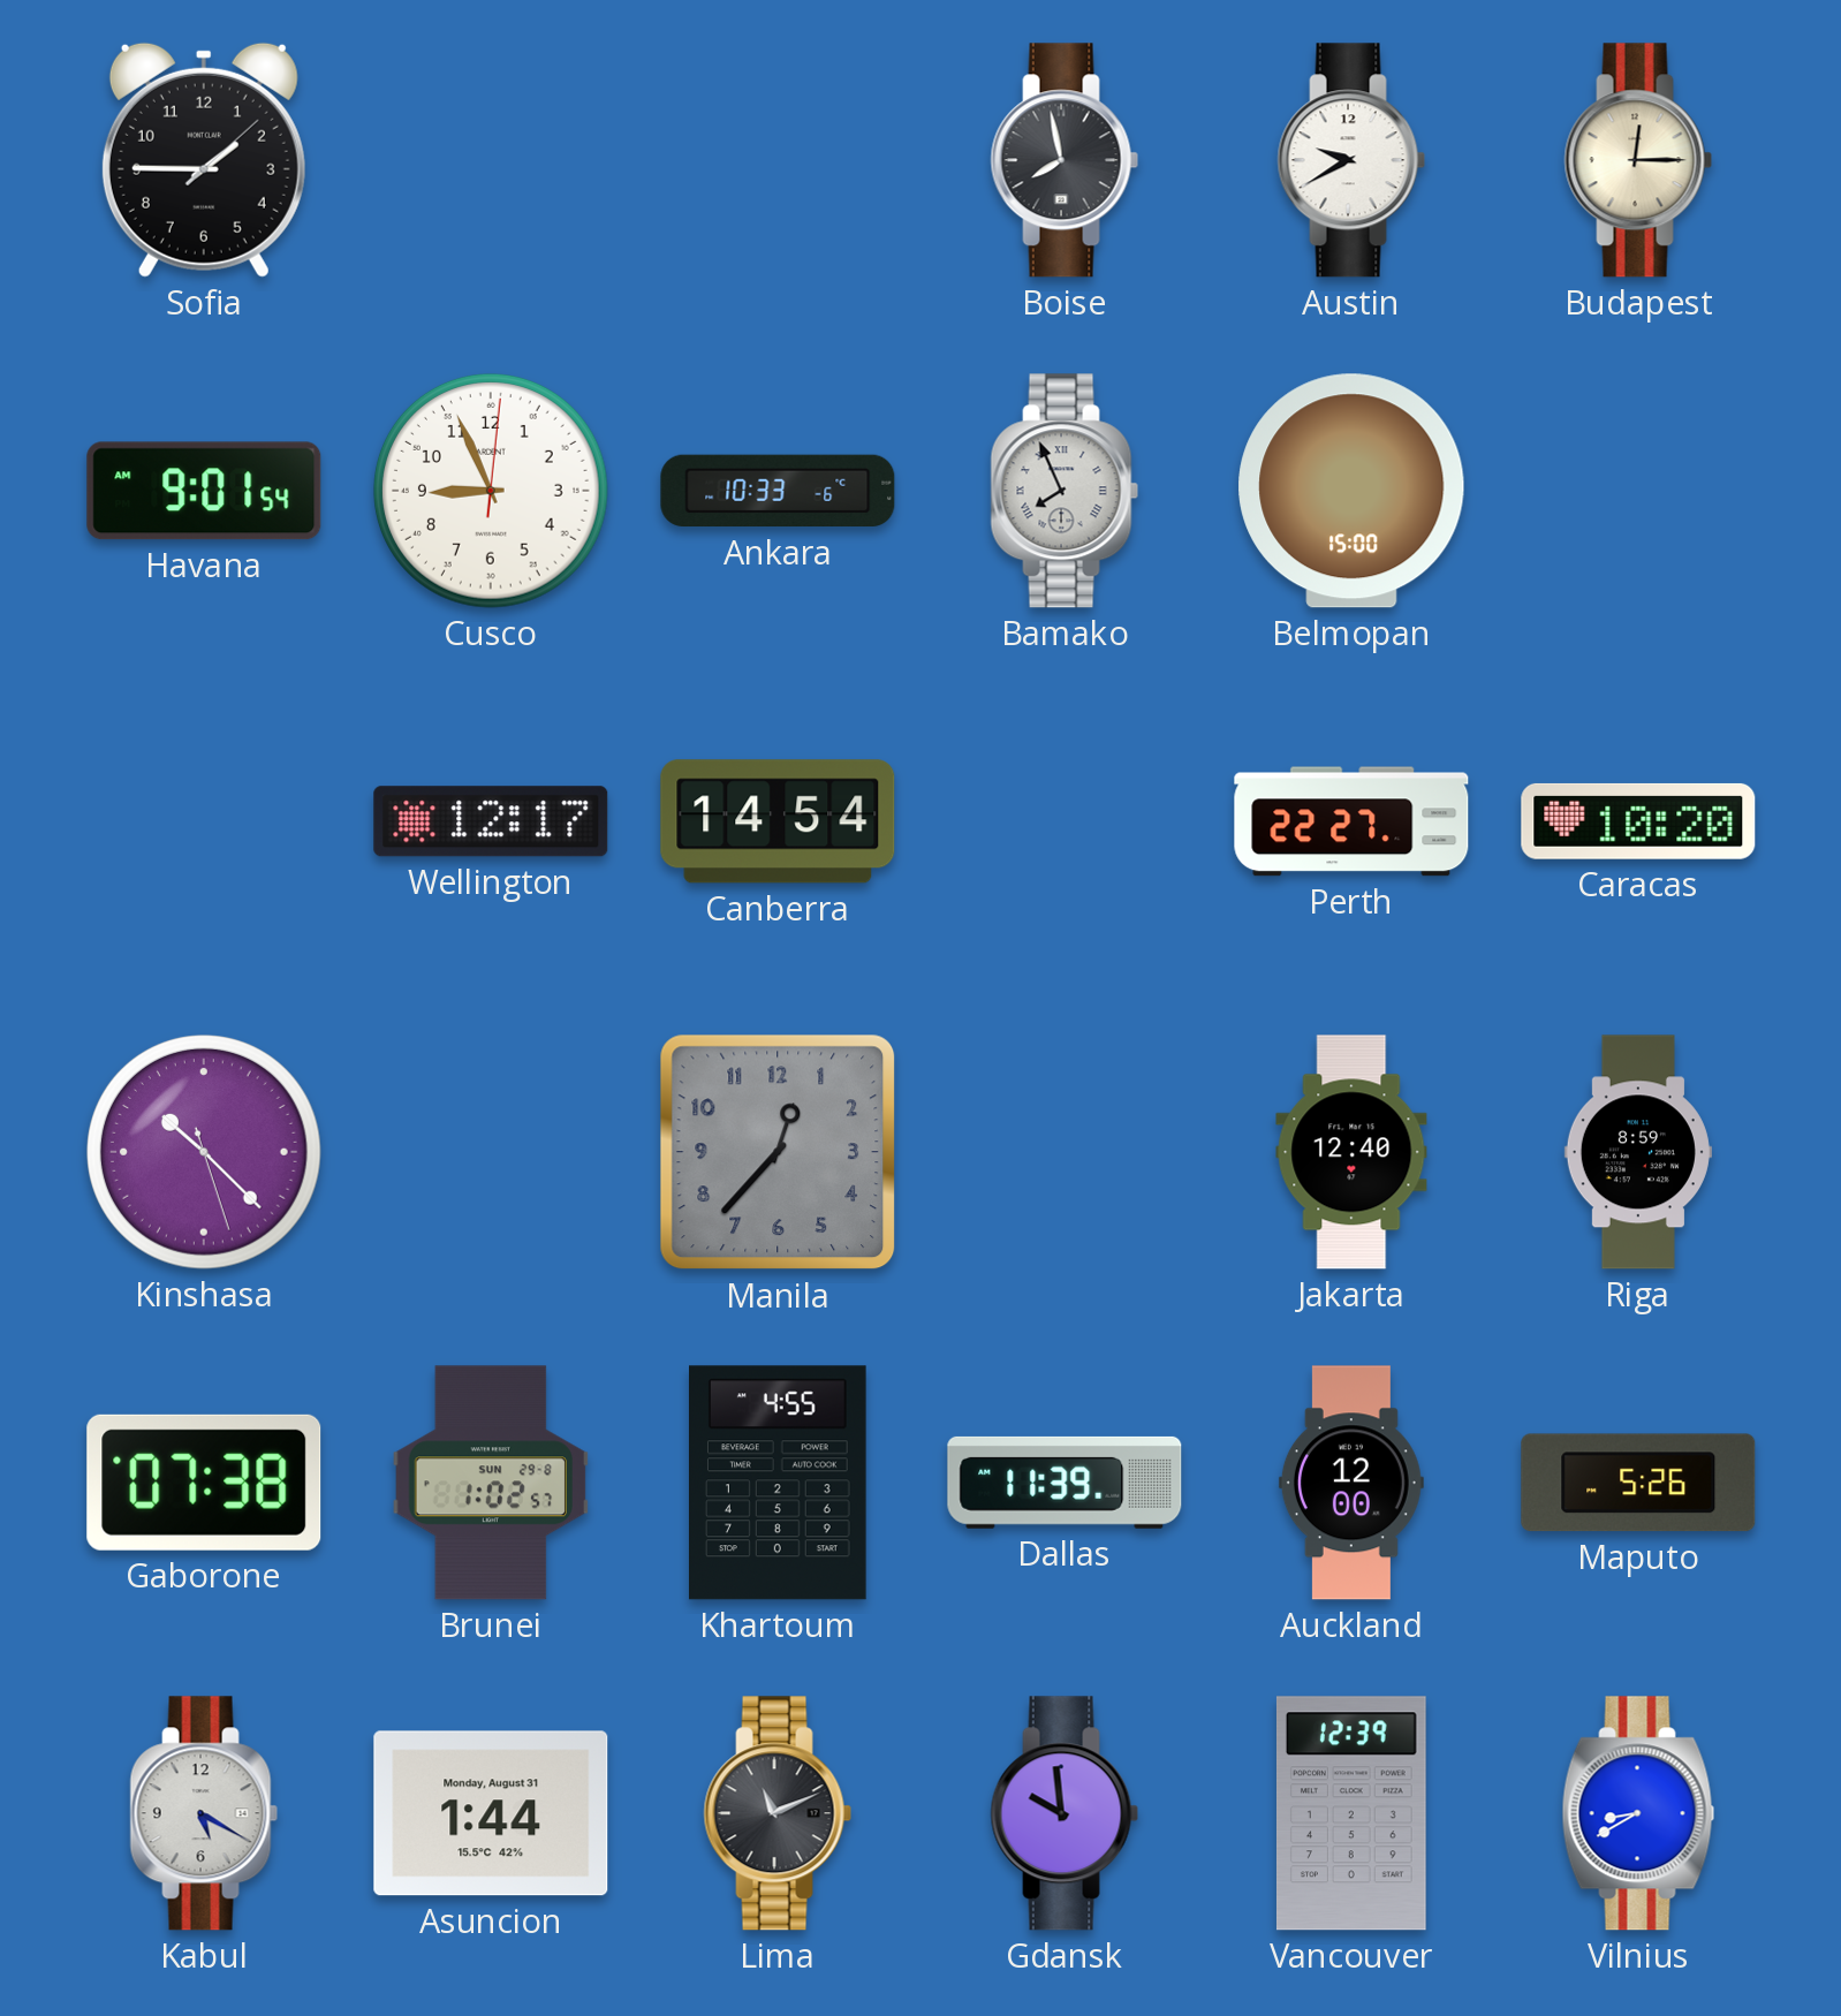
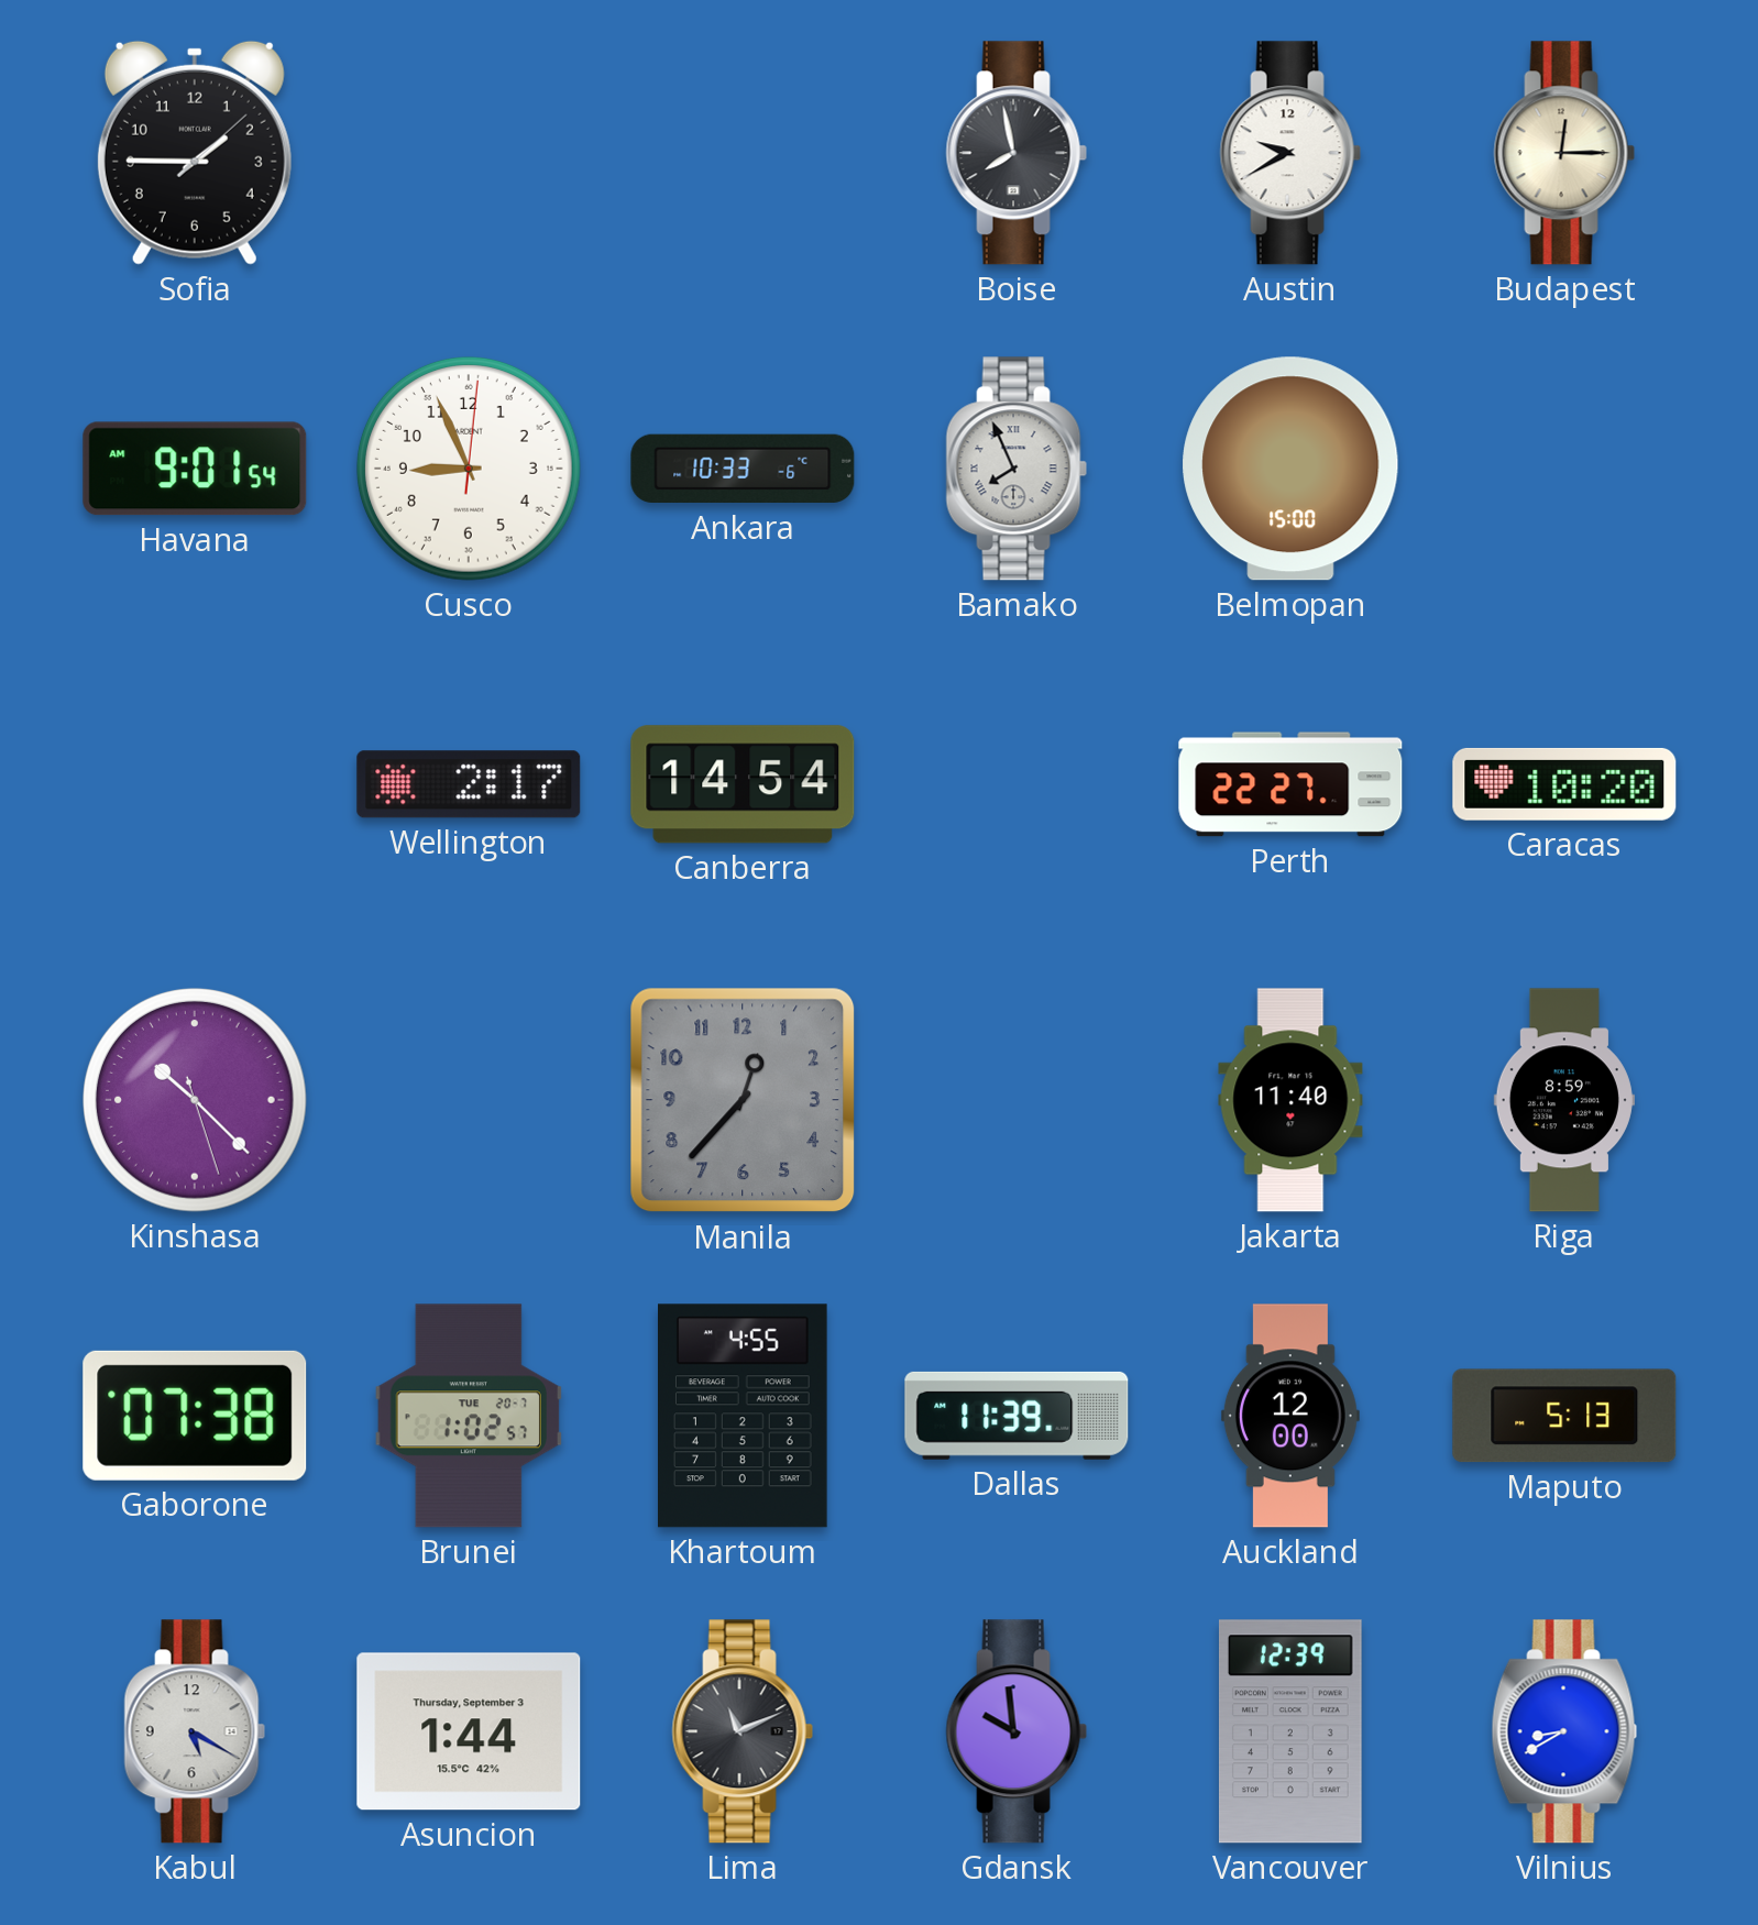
Wellington: 12:17 -> 2:17 (469, 784)
Jakarta: 12:40 -> 11:40 (1290, 1100)
Brunei date: SUN 29-8 -> TUE 20-7 (469, 1416)
Maputo: 5:26 -> 5:13 (1564, 1416)
Asuncion date: Monday, August 31 -> Thursday, September 3 (469, 1731)
